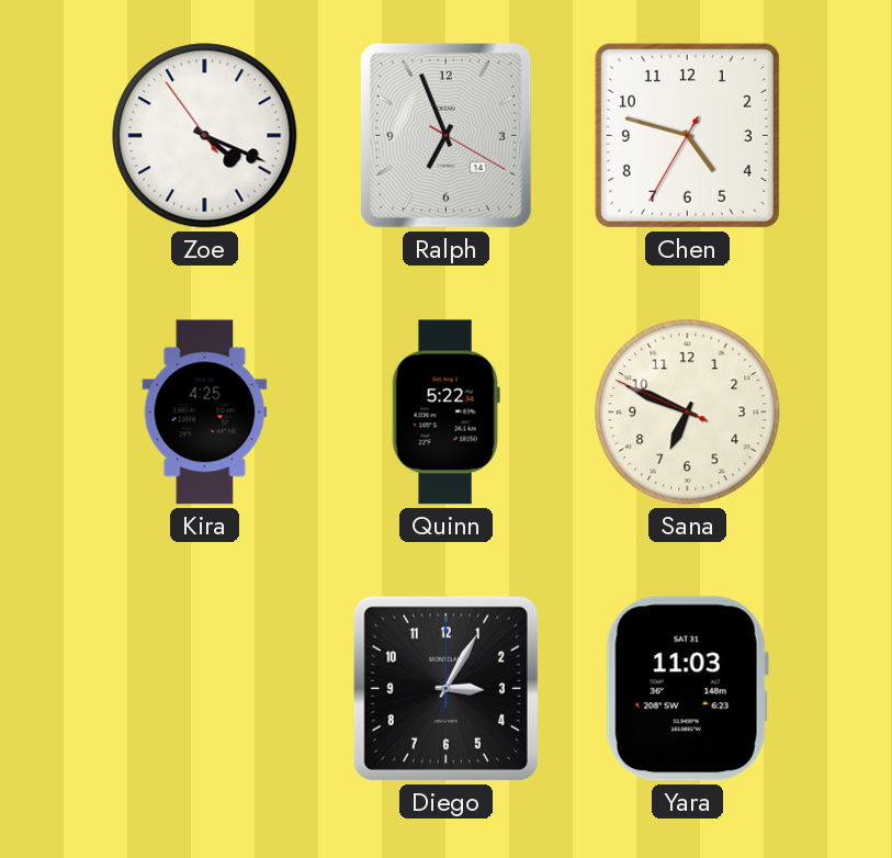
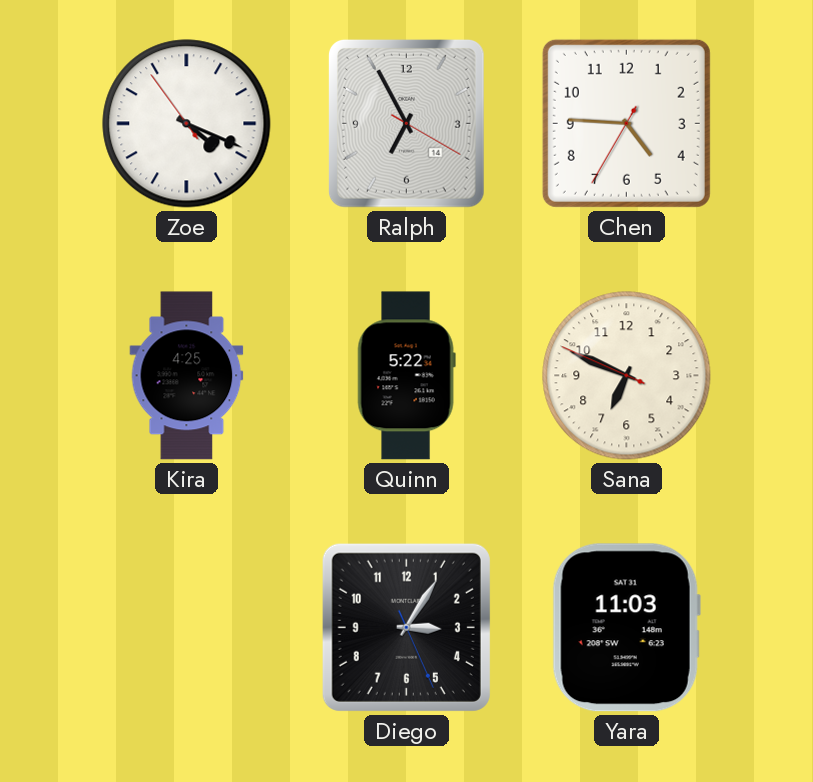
Ralph: 6:56 -> 6:55 (406, 123)
Chen: 4:47 -> 4:45 (626, 123)
Diego: 3:05:00 -> 3:05:26 (406, 627)
